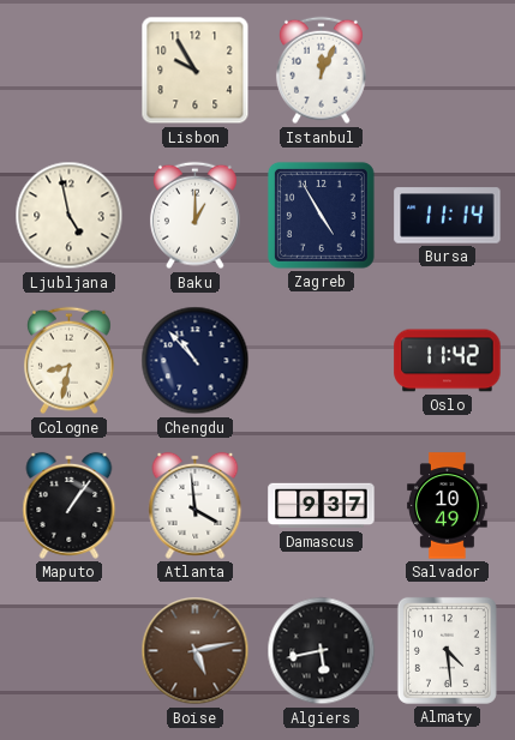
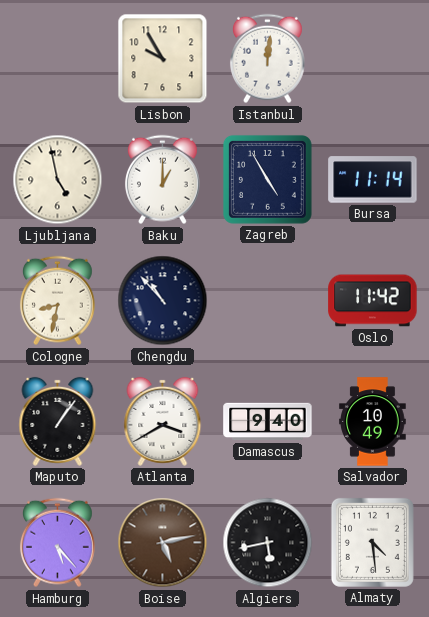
Istanbul: 12:04 -> 12:01 (267, 59)
Atlanta: 3:59 -> 3:40 (163, 421)
Damascus: 9:37 -> 9:40 (268, 422)
Hamburg: none -> 5:23 (57, 543)
